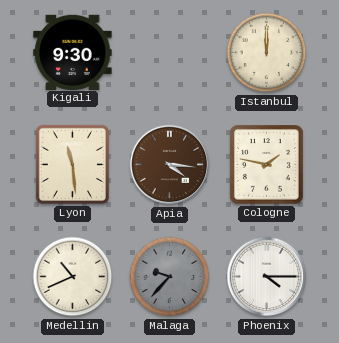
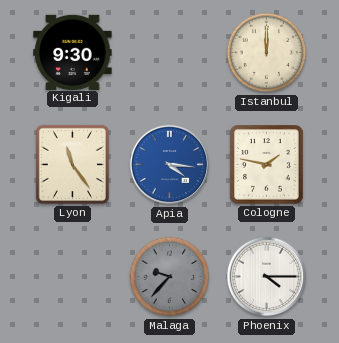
Lyon: 11:29 -> 11:24 (72, 164)
Apia dial: brown -> blue (170, 165)
Medellin: 10:41 -> none (73, 277)
